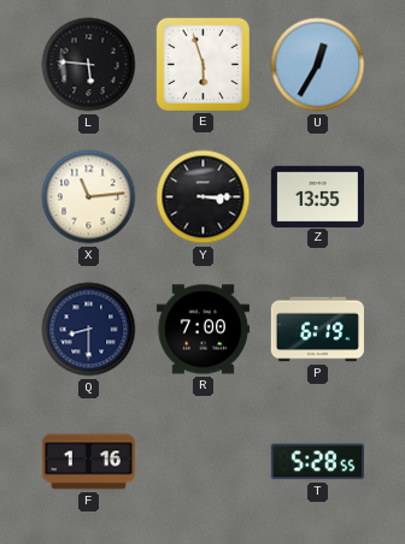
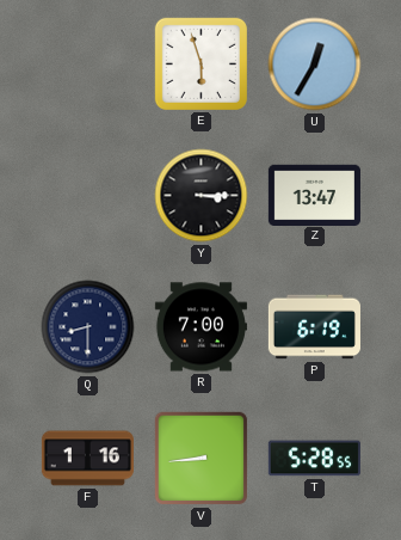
L: 5:46 -> none (89, 65)
X: 11:14 -> none (89, 197)
Z: 13:55 -> 13:47 (314, 195)
V: none -> 8:44 (202, 459)
